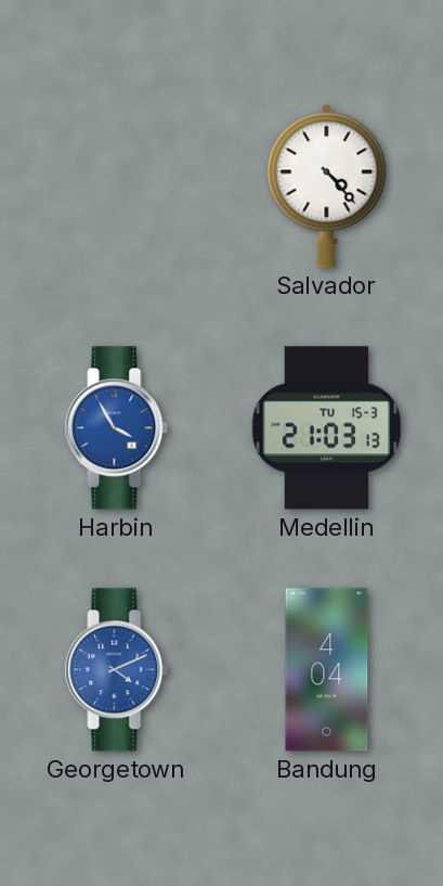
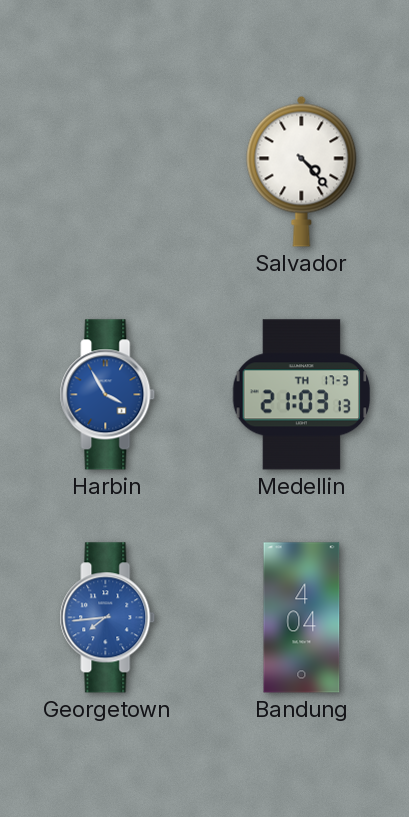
Medellin date: TU 15-3 -> TH 17-3 (302, 395)
Georgetown: 4:11 -> 7:44 (108, 618)
